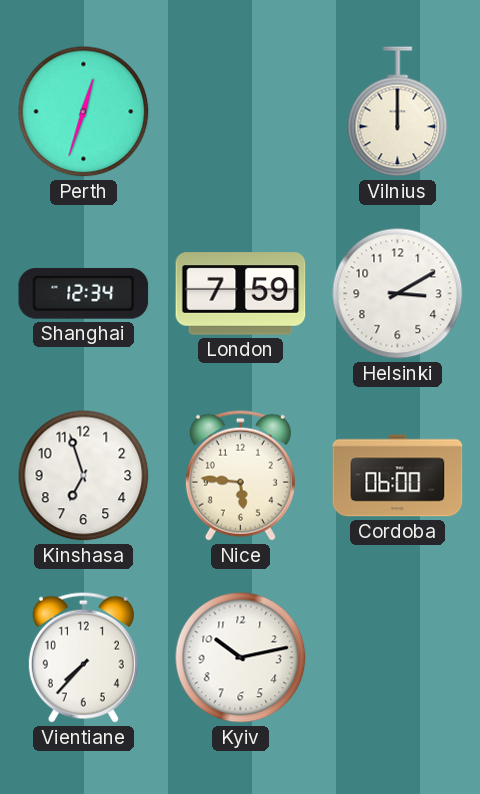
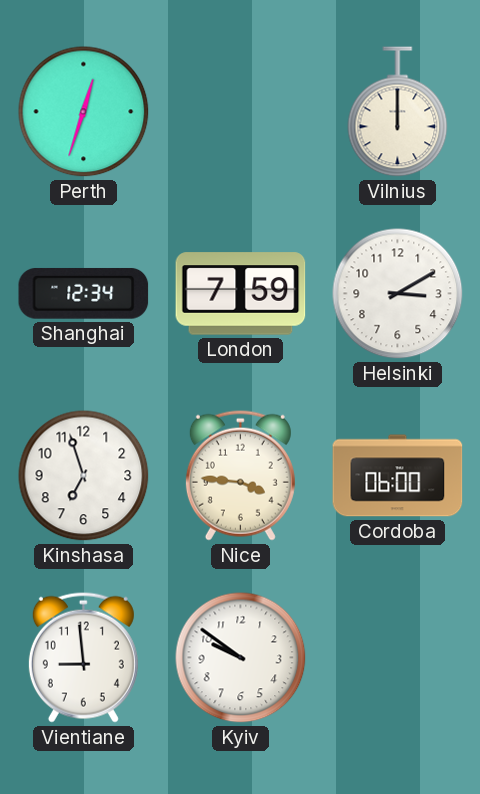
Nice: 5:46 -> 3:46 (240, 475)
Vientiane: 7:37 -> 8:59 (83, 657)
Kyiv: 10:13 -> 9:51 (241, 658)
